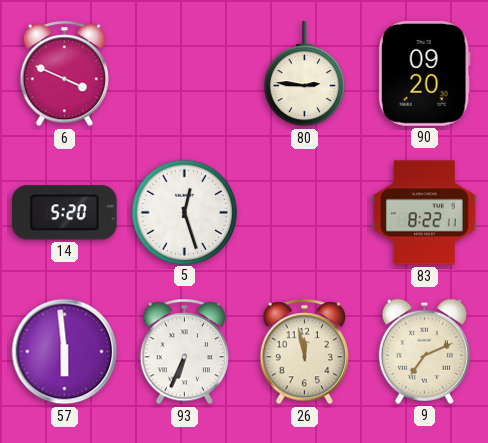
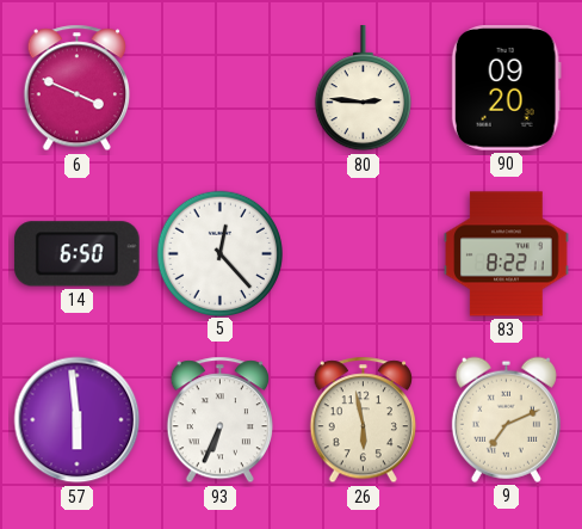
14: 5:20 -> 6:50 (76, 254)
5: 12:27 -> 12:23 (219, 253)
26: 11:58 -> 5:58 (363, 420)
